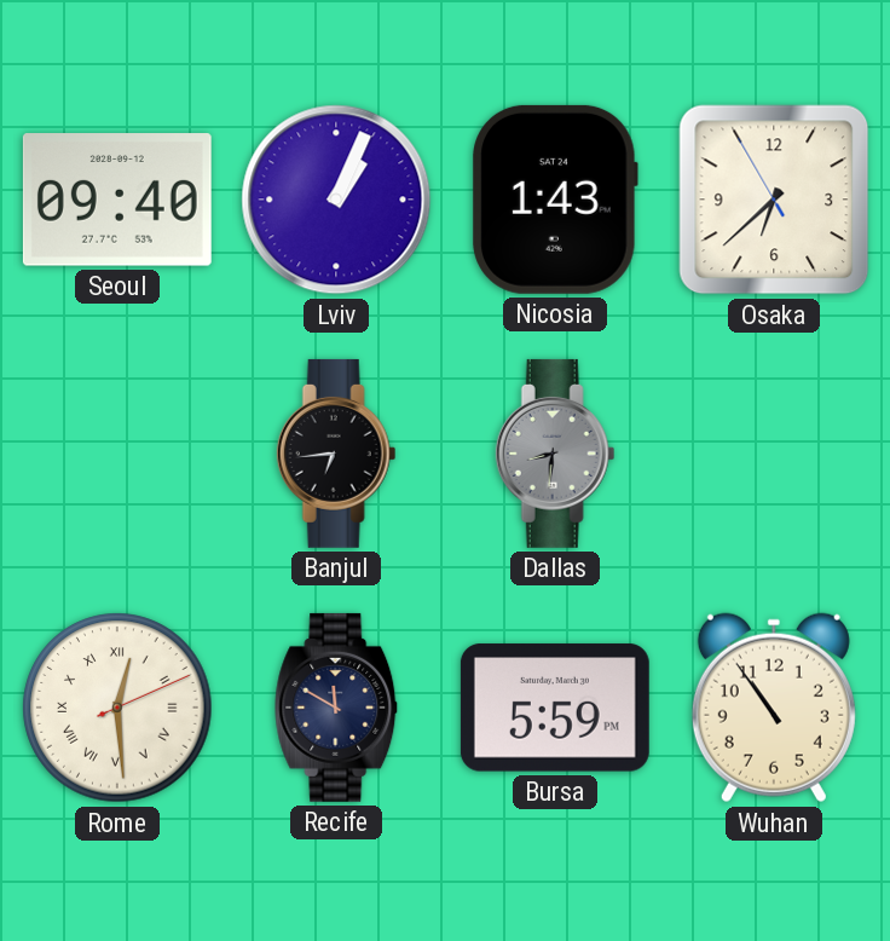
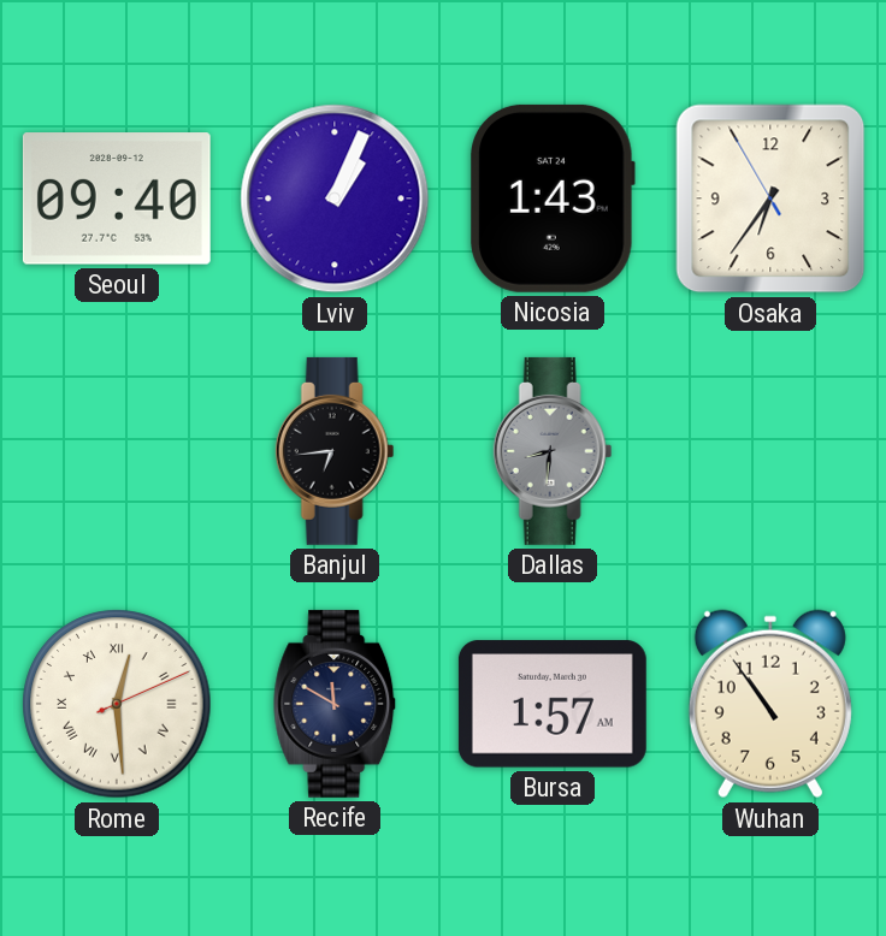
Osaka: 6:37 -> 6:35 (770, 199)
Bursa: 5:59 -> 1:57 (553, 704)
